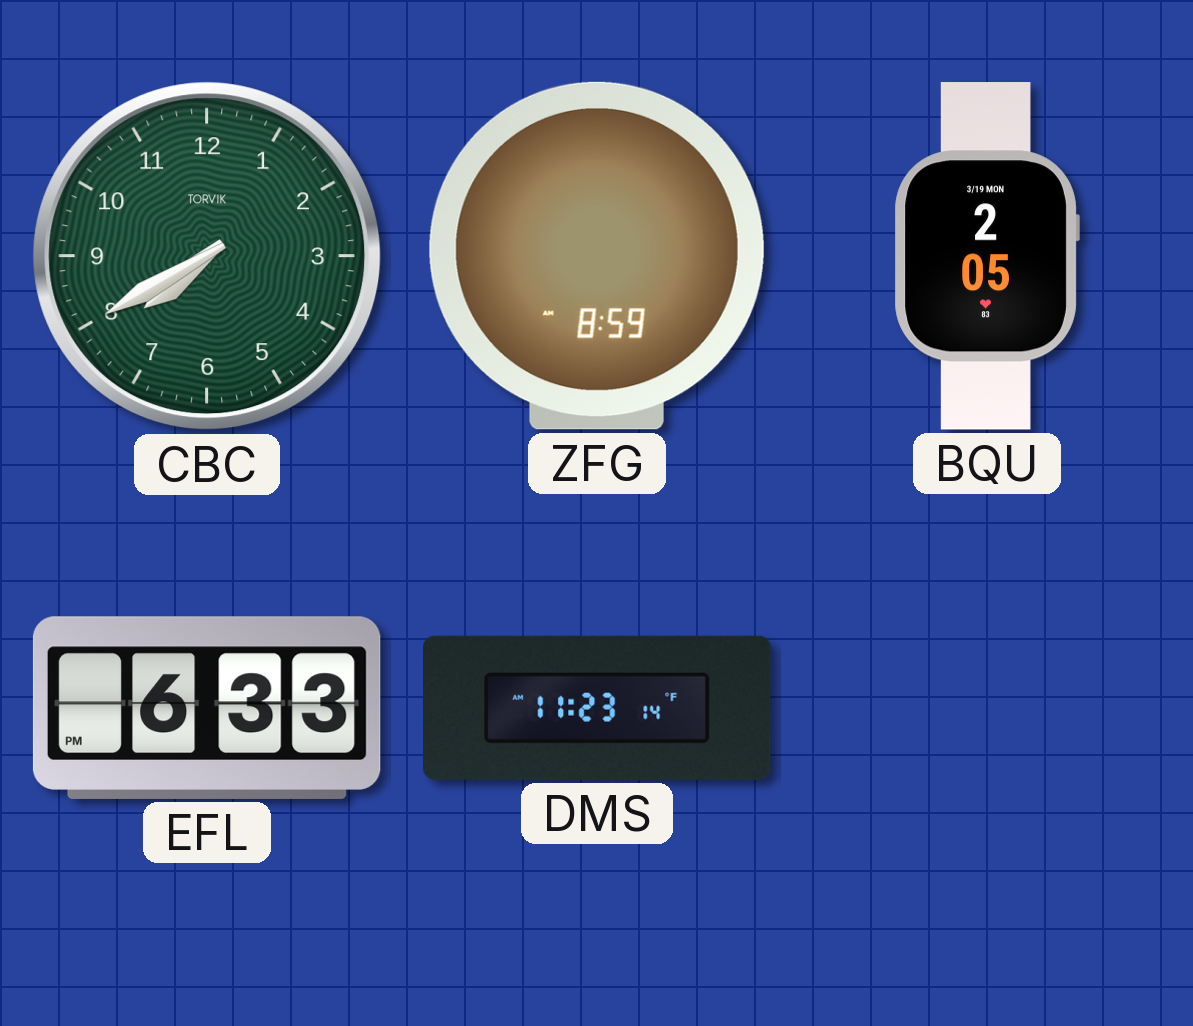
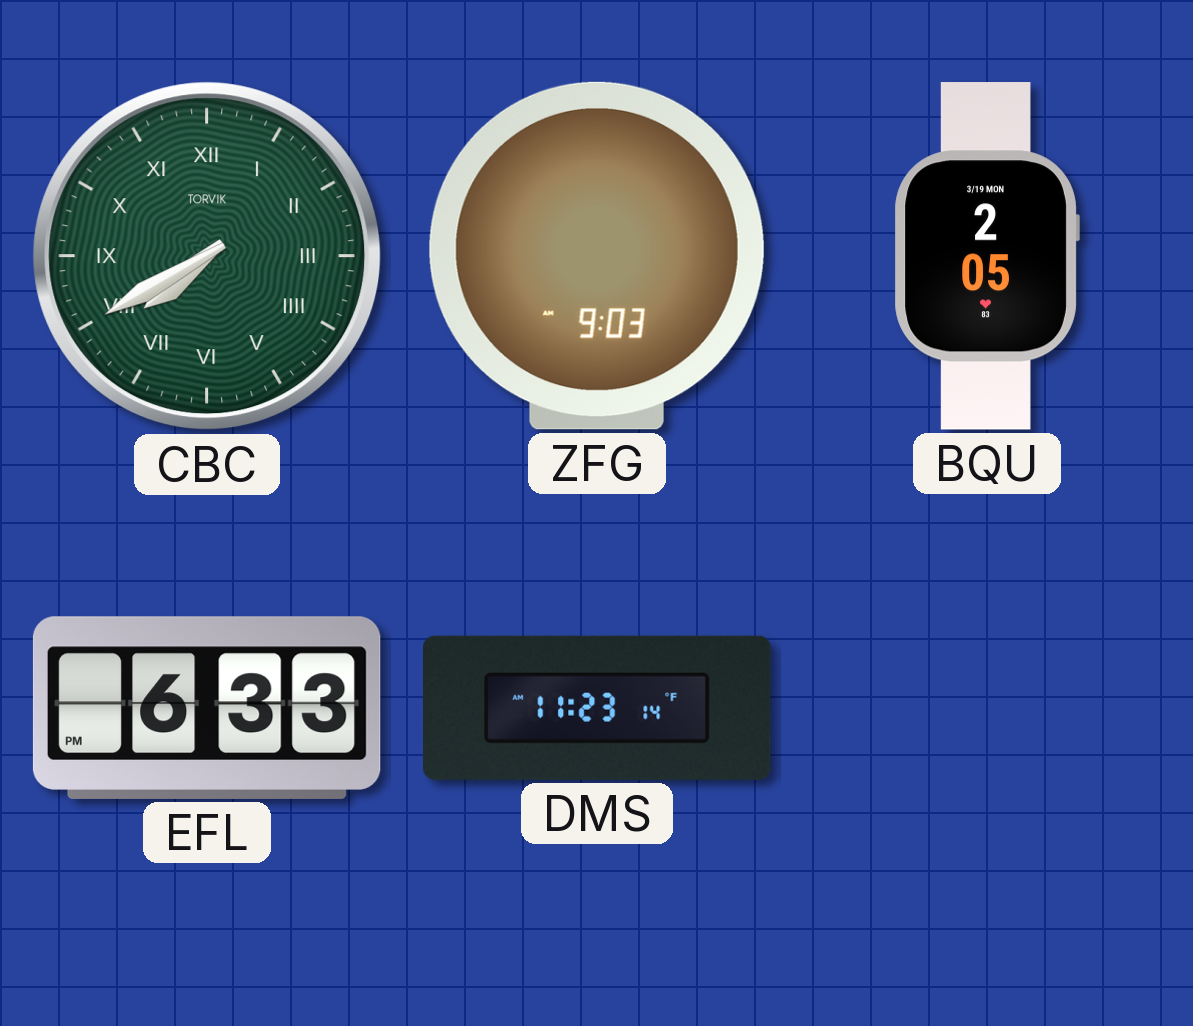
CBC numerals: Arabic -> Roman (207, 256)
ZFG: 8:59 -> 9:03 (597, 256)
